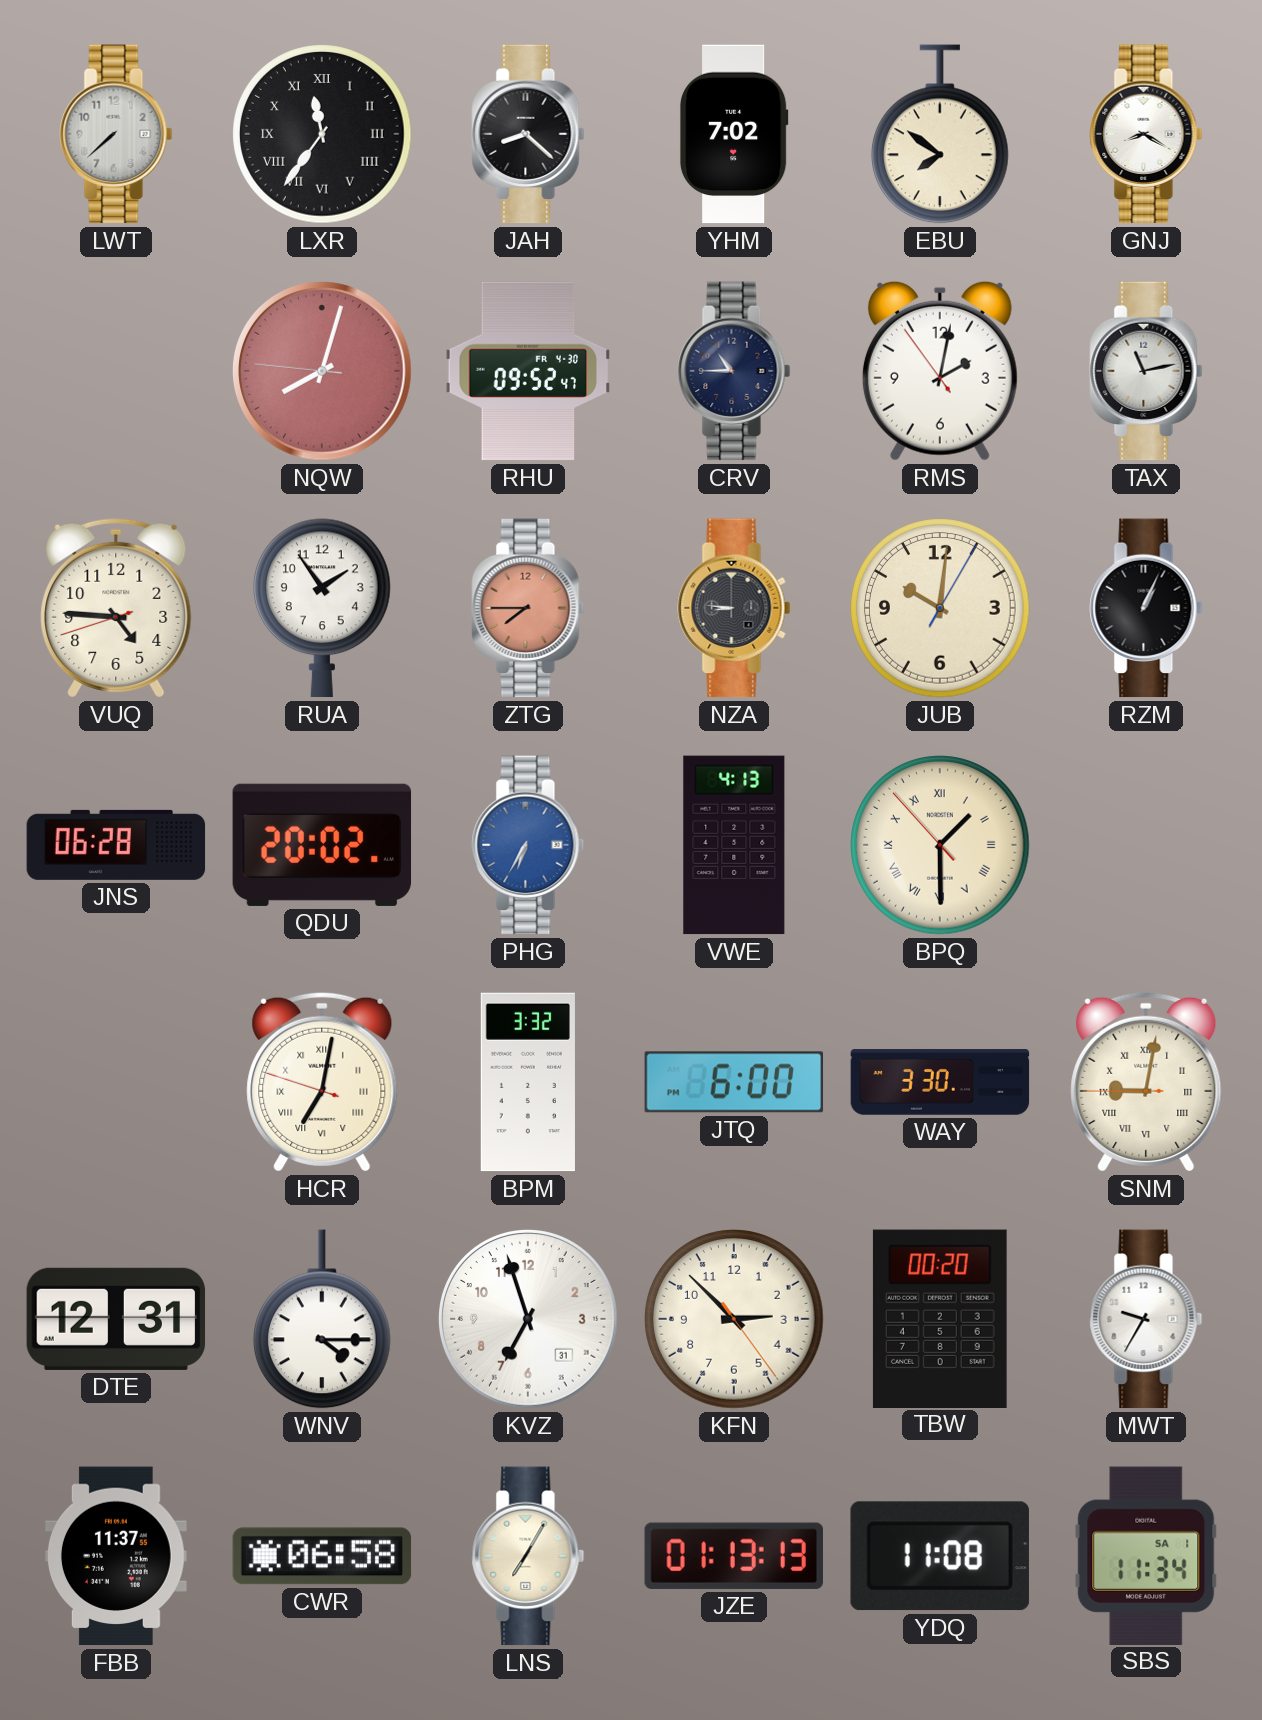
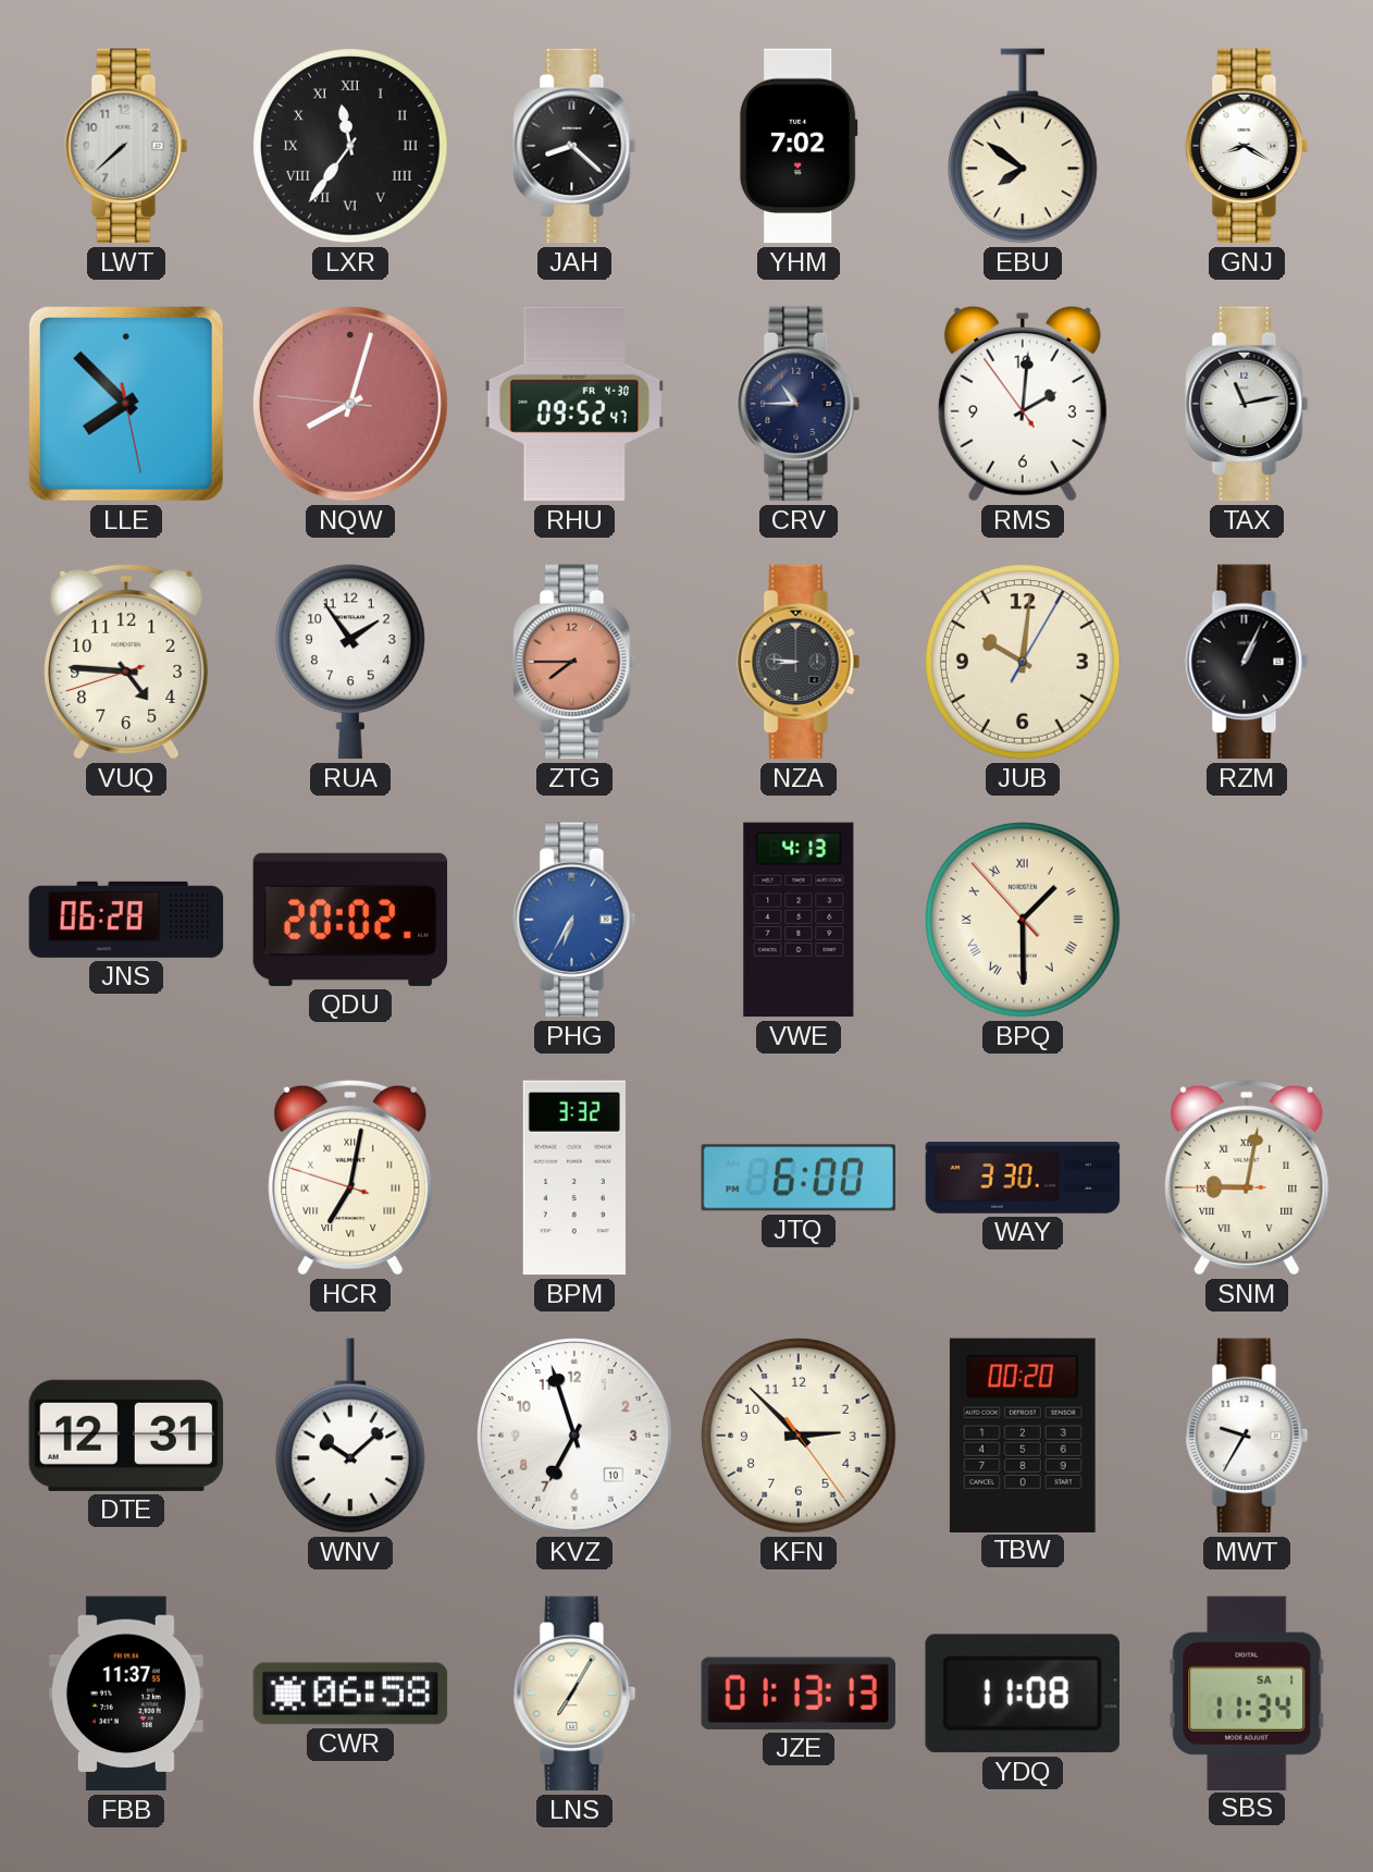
LLE: none -> 7:52 (126, 404)
RMS: 2:01 -> 2:00 (1023, 404)
WNV: 4:15 -> 10:08 (350, 1436)
KVZ date: 31 -> 10 (576, 1437)
